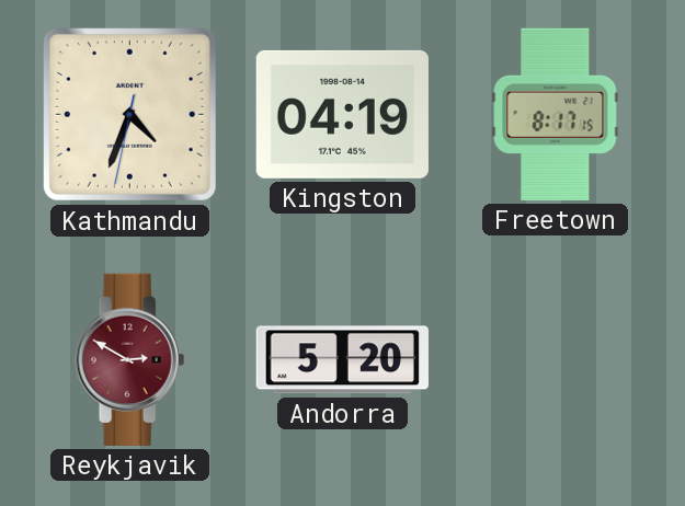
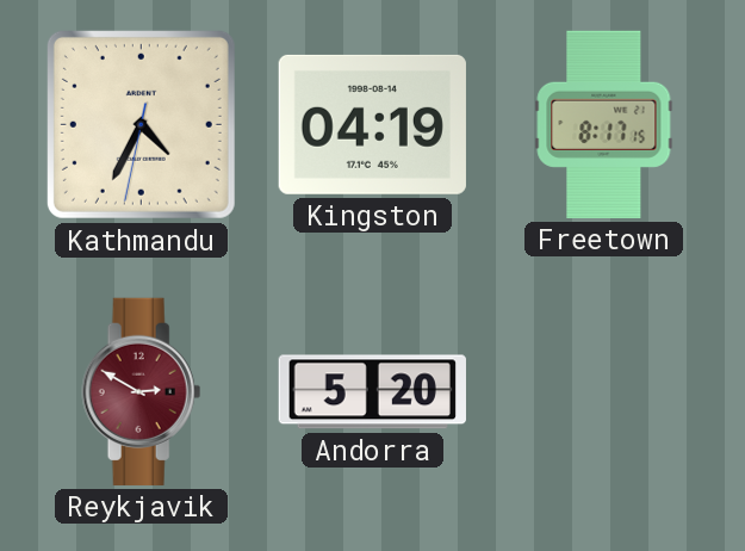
Kathmandu: 4:33 -> 4:34 (141, 124)
